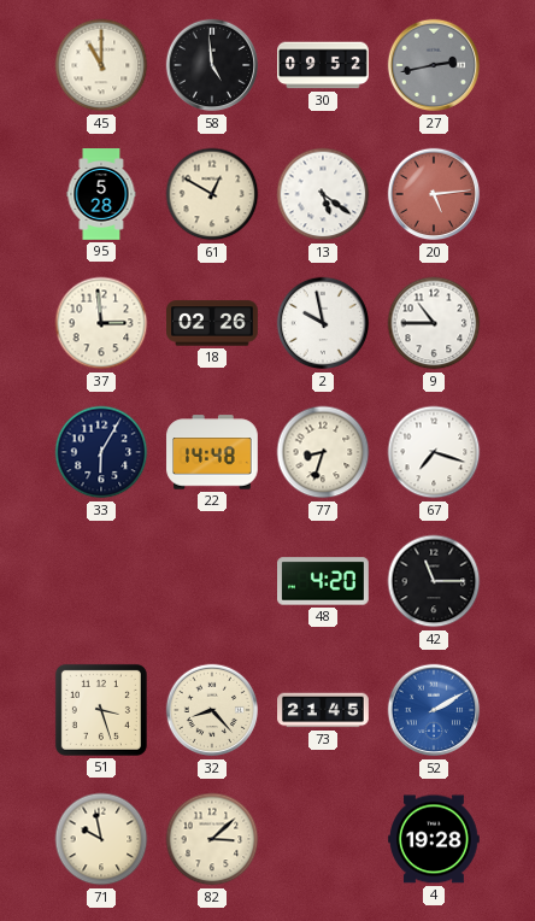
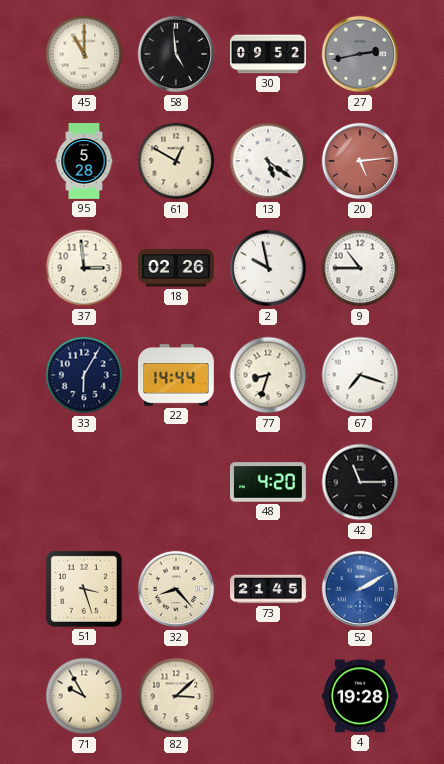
22: 14:48 -> 14:44 (176, 375)
71: 9:58 -> 9:55 (84, 696)
